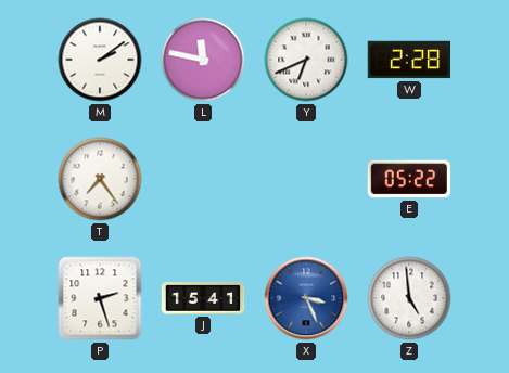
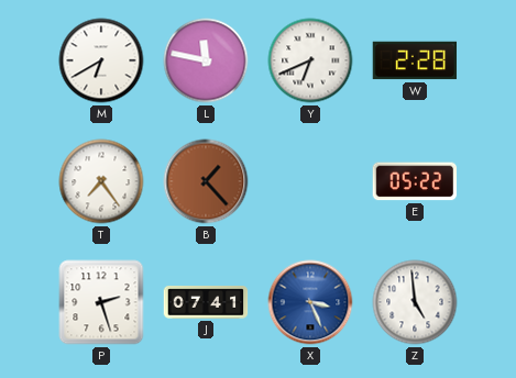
M: 2:09 -> 6:40 (101, 60)
B: none -> 1:23 (206, 181)
J: 15:41 -> 07:41 (206, 302)
